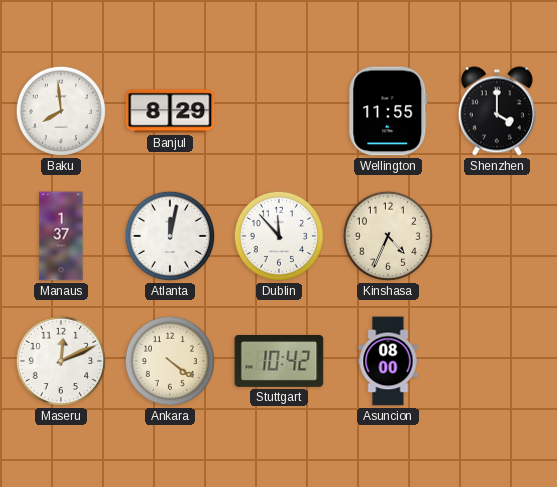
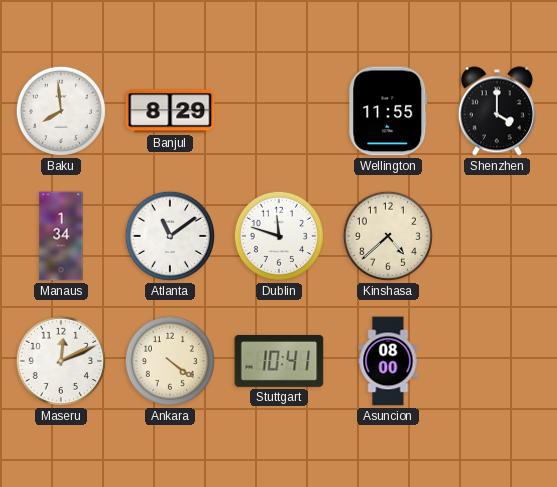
Manaus: 1:37 -> 1:34 (61, 236)
Atlanta: 12:02 -> 11:09 (170, 236)
Dublin: 11:53 -> 11:48 (279, 236)
Kinshasa: 4:34 -> 4:38 (388, 236)
Stuttgart: 10:42 -> 10:41 (279, 361)
